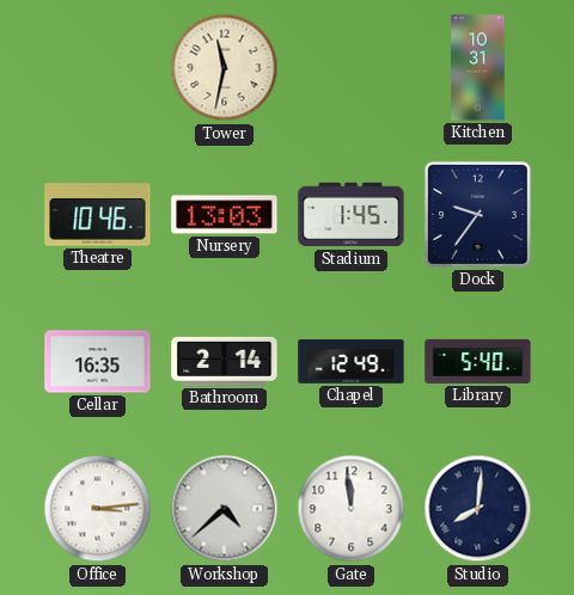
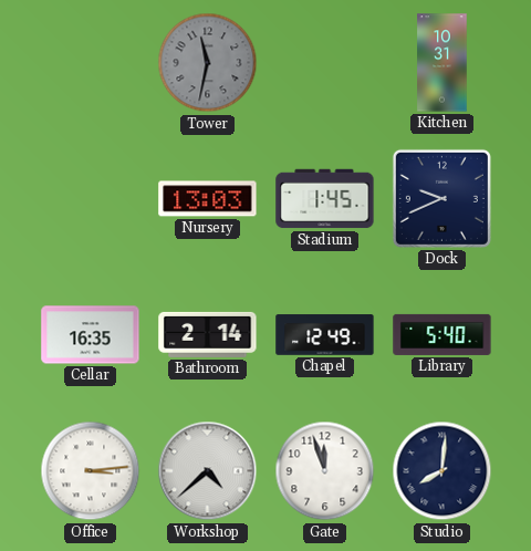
Tower dial: cream -> grey (208, 63)
Theatre: 10:46 -> none (98, 215)
Dock: 9:36 -> 9:41 (441, 198)
Gate: 11:59 -> 11:57 (325, 471)
